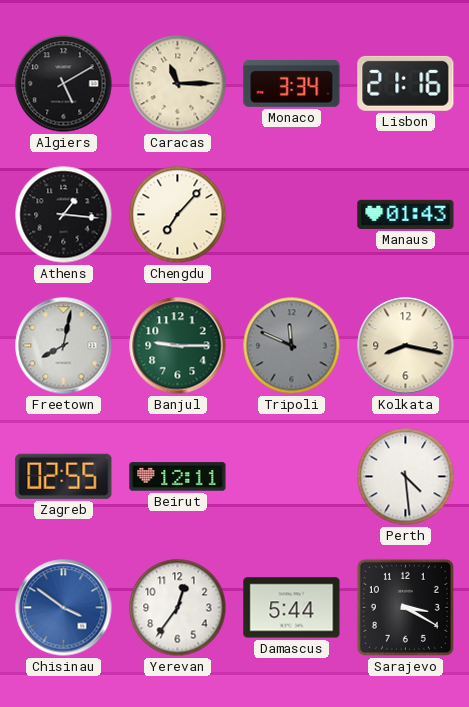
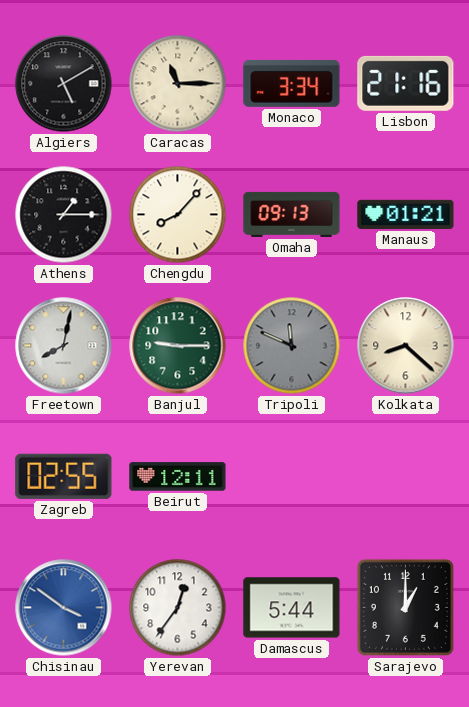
Athens: 1:16 -> 1:15 (64, 215)
Chengdu: 7:07 -> 8:07 (178, 215)
Omaha: none -> 09:13 (292, 214)
Manaus: 01:43 -> 01:21 (406, 214)
Kolkata: 8:17 -> 8:22 (406, 346)
Perth: 4:29 -> none (406, 477)
Sarajevo: 3:20 -> 1:00 (405, 607)
